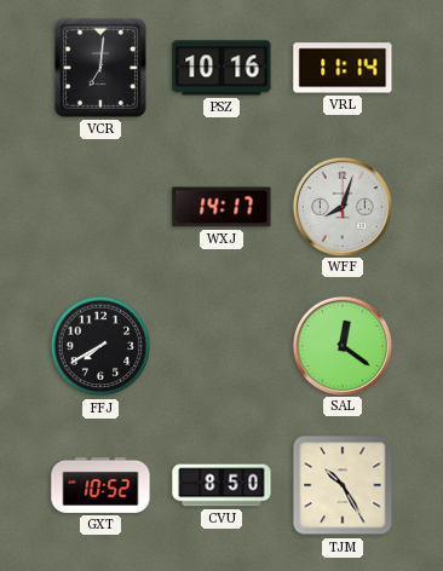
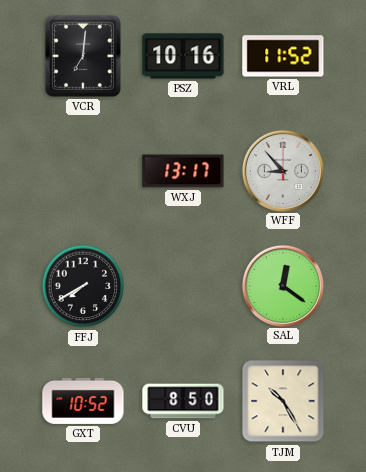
VRL: 11:14 -> 11:52 (283, 56)
WXJ: 14:17 -> 13:17 (183, 171)
WFF: 8:03 -> 8:53 (282, 170)
